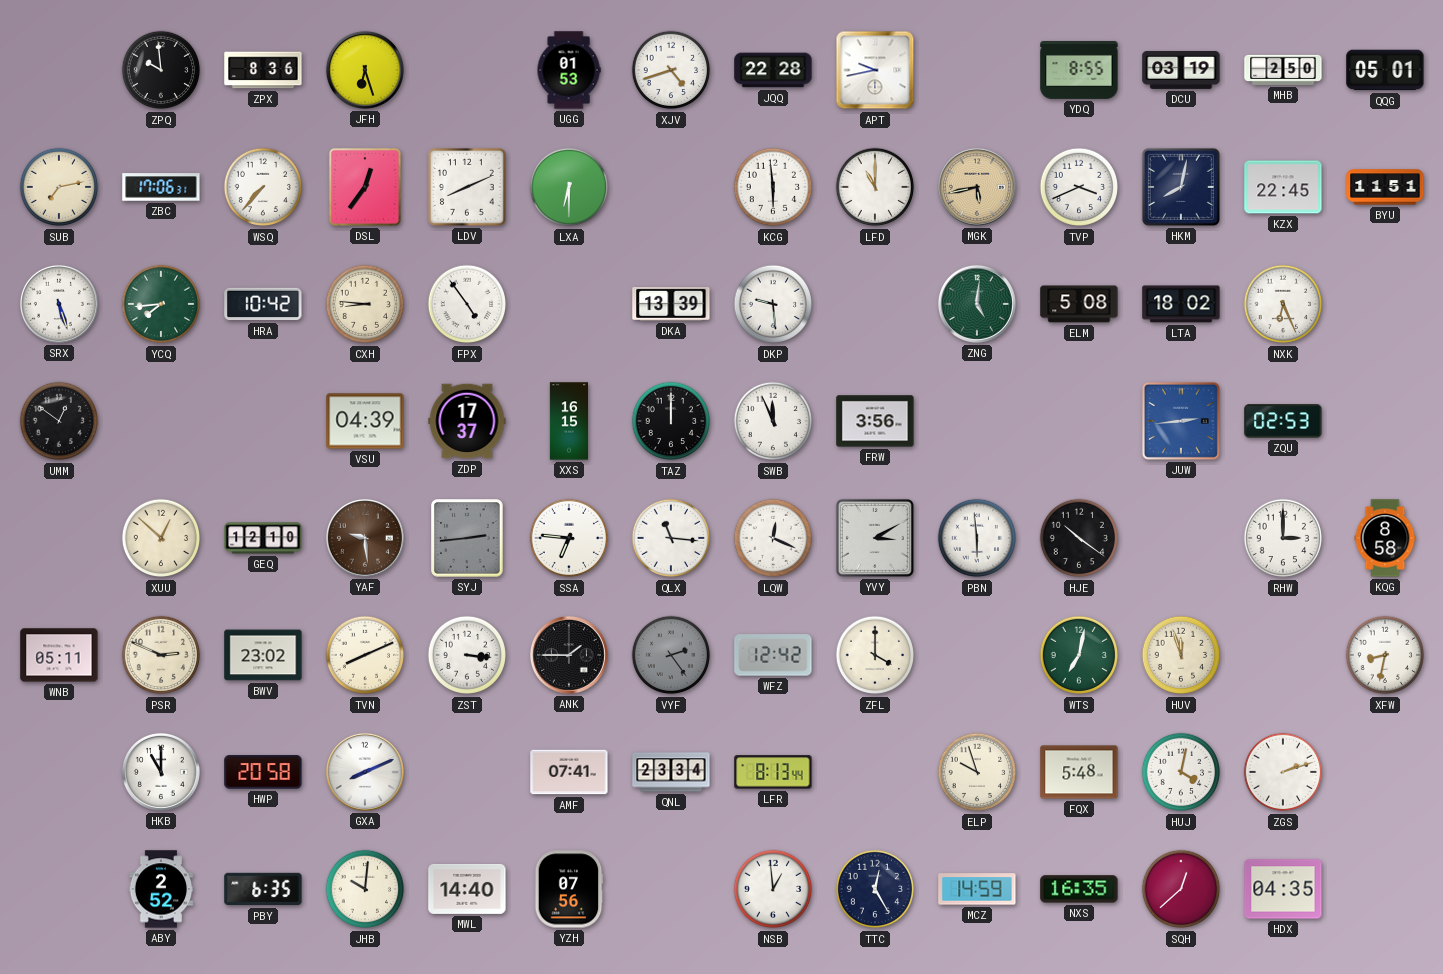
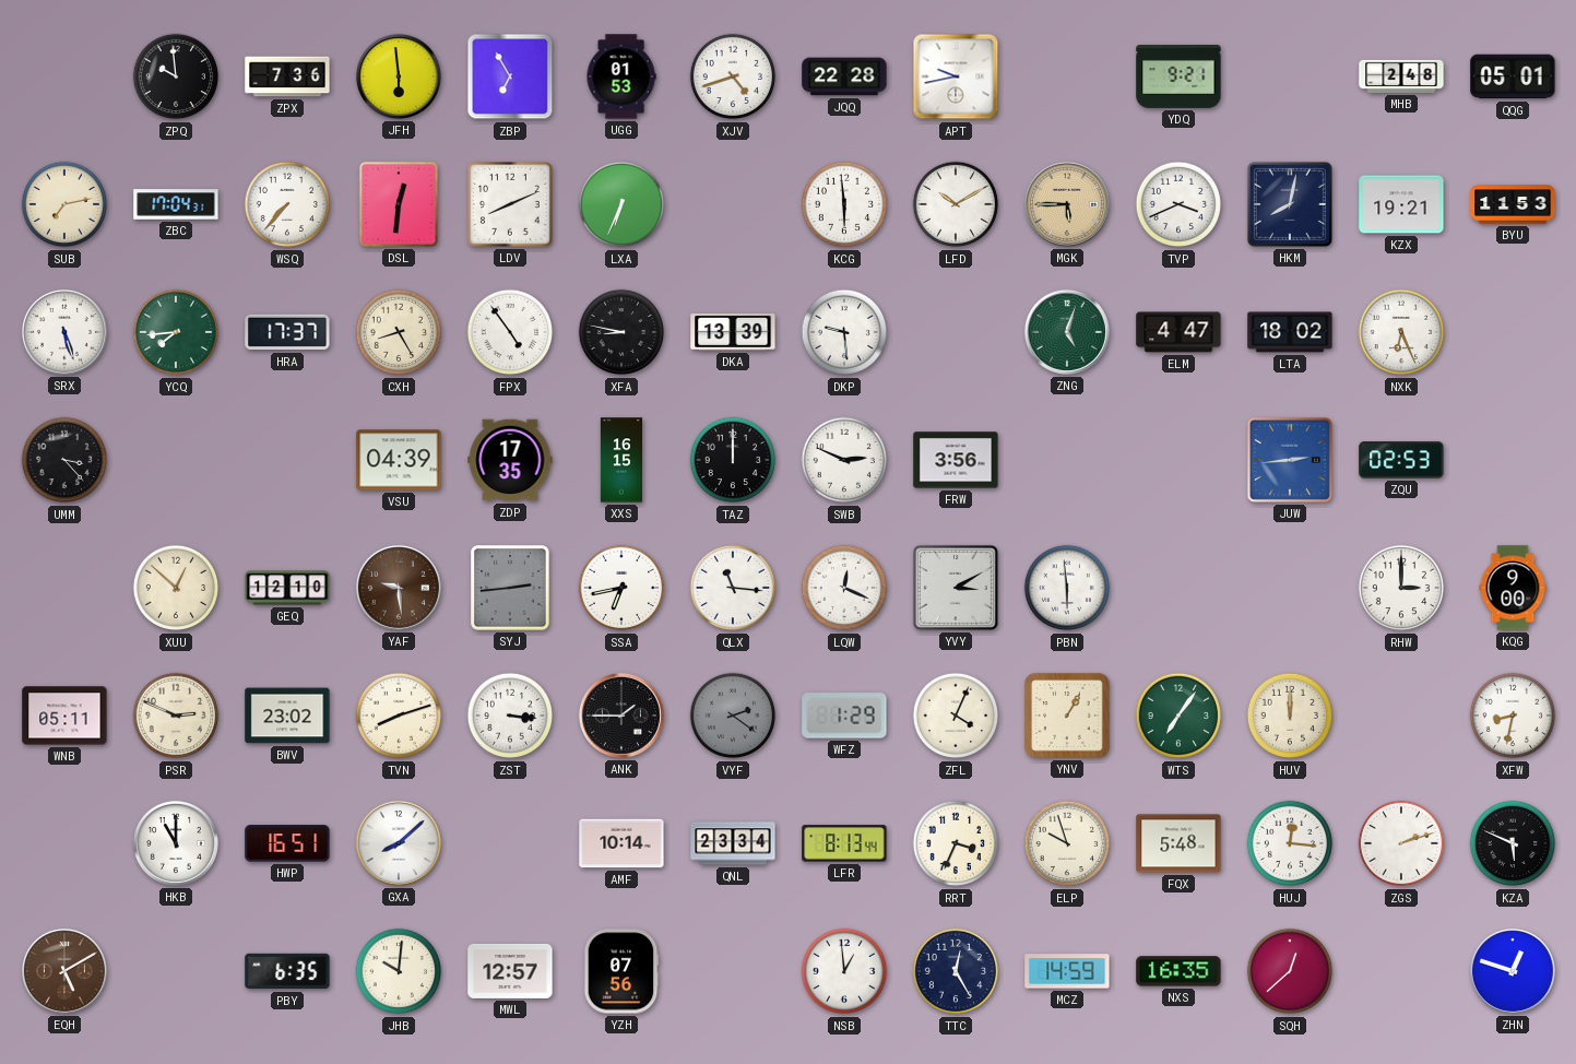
ZPX: 8:36 -> 7:36 (287, 76)
JFH: 6:27 -> 5:59 (399, 76)
ZBP: none -> 6:55 (510, 76)
YDQ: 8:55 -> 9:21 (1178, 76)
DCU: 03:19 -> none (1181, 70)
MHB: 2:50 -> 2:48 (1401, 76)
ZBC: 17:06 -> 17:04 (176, 204)
DSL: 12:36 -> 12:31 (399, 204)
LXA: 6:30 -> 6:34 (621, 204)
LFD: 11:00 -> 10:10 (956, 204)
MGK: 5:43 -> 5:45 (1067, 204)
KZX: 22:45 -> 19:21 (1401, 204)
BYU: 11:51 -> 11:53 (1513, 204)
HRA: 10:42 -> 17:37 (287, 332)
CXH: 8:46 -> 8:25 (399, 332)
XFA: none -> 8:47 (621, 332)
ZNG: 5:01 -> 5:03 (1067, 332)
ELM: 5:08 -> 4:47 (1178, 332)
UMM: 12:51 -> 3:23 (64, 460)
ZDP: 17:37 -> 17:35 (510, 460)
SWB: 11:56 -> 2:49 (844, 460)
SSA: 6:46 -> 6:43 (621, 588)
HJE: 10:21 -> none (1079, 538)
KQG: 8:58 -> 9:00 (1513, 588)
TVN: 8:11 -> 8:12 (399, 716)
VYF: 2:24 -> 2:21 (733, 716)
WFZ: 12:42 -> 1:29 (844, 716)
ZFL: 4:00 -> 4:04 (956, 716)
YNV: none -> 1:05 (1067, 716)
WTS: 7:02 -> 7:06 (1178, 716)
HUV: 11:57 -> 12:00 (1290, 716)
HWP: 20:58 -> 16:51 (287, 843)
GXA: 8:11 -> 8:08 (399, 843)
AMF: 07:41 -> 10:14 (621, 843)
RRT: none -> 3:34 (956, 843)
HUJ: 4:02 -> 12:16 (1290, 843)
KZA: none -> 5:49 (1513, 843)
EQH: none -> 5:10 (64, 971)
ABY: 2:52 -> none (161, 889)
MWL: 14:40 -> 12:57 (510, 971)
HDX: 04:35 -> none (1283, 889)
ZHN: none -> 12:48 (1513, 971)
